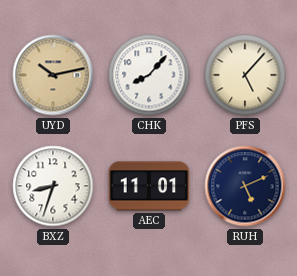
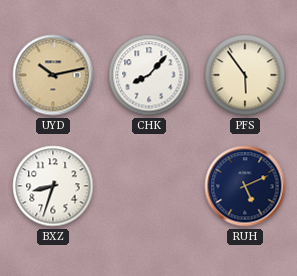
PFS: 5:07 -> 5:54 (245, 75)
AEC: 11:01 -> none (149, 186)
